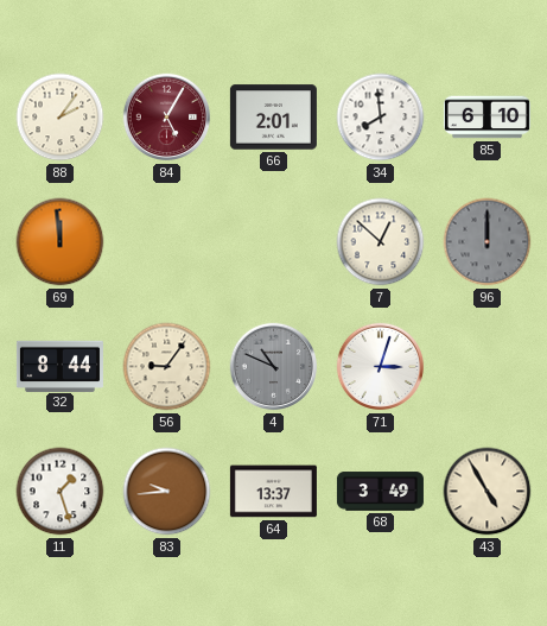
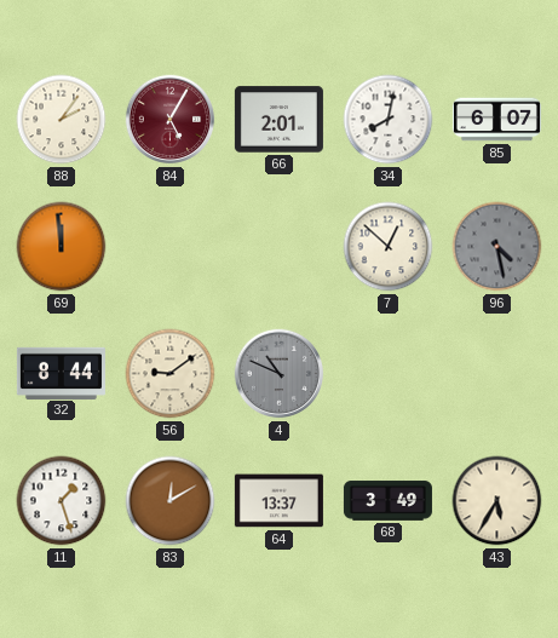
34: 7:59 -> 8:02 (389, 120)
85: 6:10 -> 6:07 (496, 120)
96: 12:00 -> 4:28 (497, 247)
56: 9:06 -> 9:09 (171, 374)
71: 3:03 -> none (381, 367)
83: 9:44 -> 12:10 (171, 501)
43: 4:55 -> 5:35 (497, 501)
